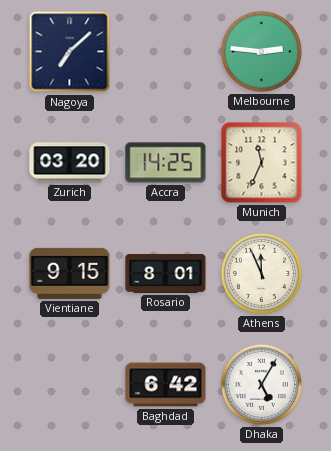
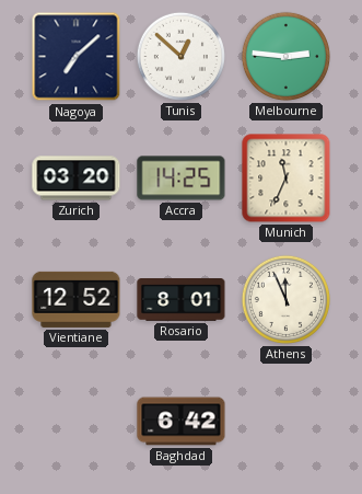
Tunis: none -> 12:52 (180, 56)
Vientiane: 9:15 -> 12:52 (77, 299)
Dhaka: 5:05 -> none (261, 384)
